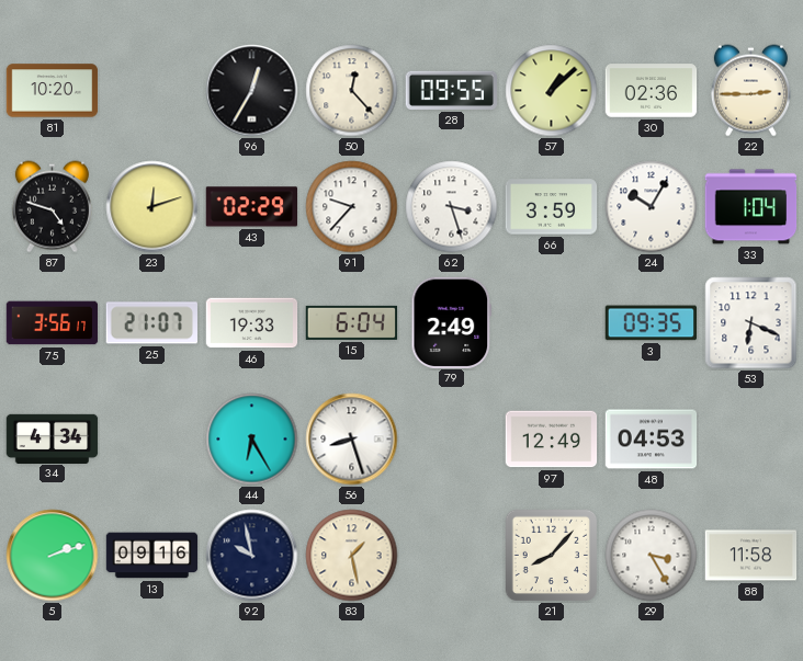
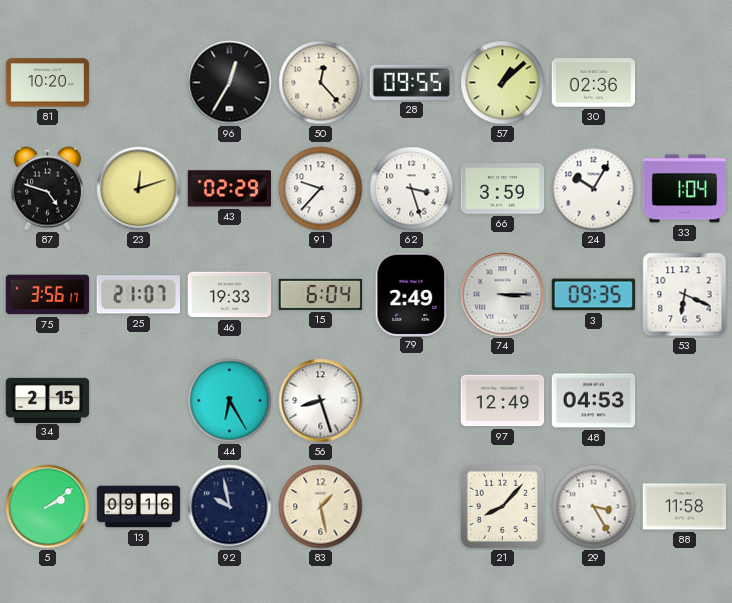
22: 2:45 -> none (750, 91)
74: none -> 3:15 (503, 295)
34: 4:34 -> 2:15 (48, 400)
5: 2:12 -> 2:09 (48, 507)
